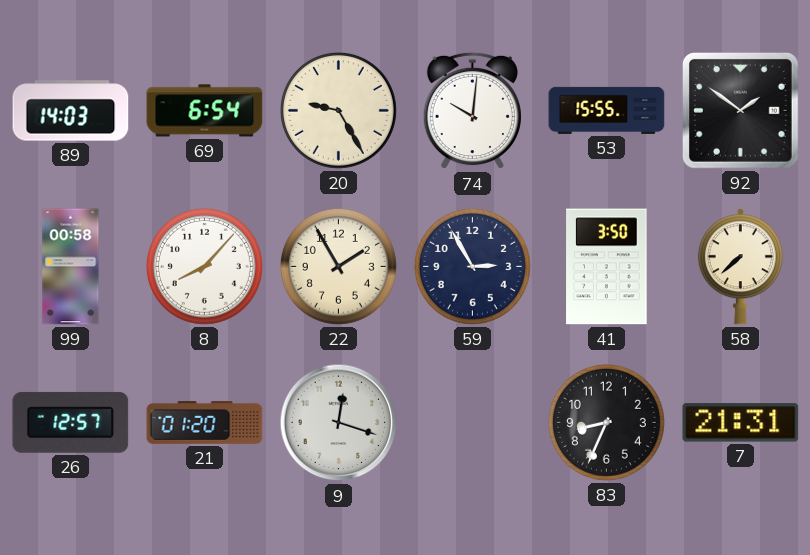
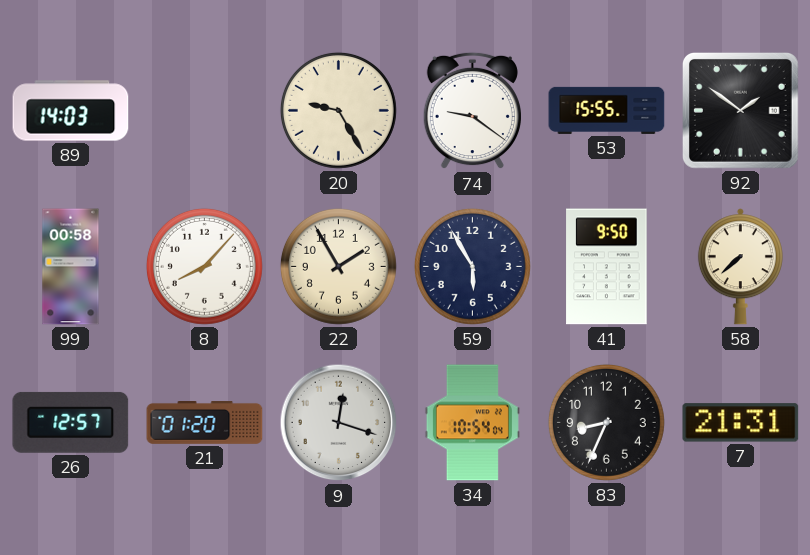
69: 6:54 -> none (205, 111)
74: 10:01 -> 9:21 (472, 111)
59: 2:55 -> 5:55 (472, 266)
41: 3:50 -> 9:50 (607, 267)
34: none -> 10:54 (472, 423)
